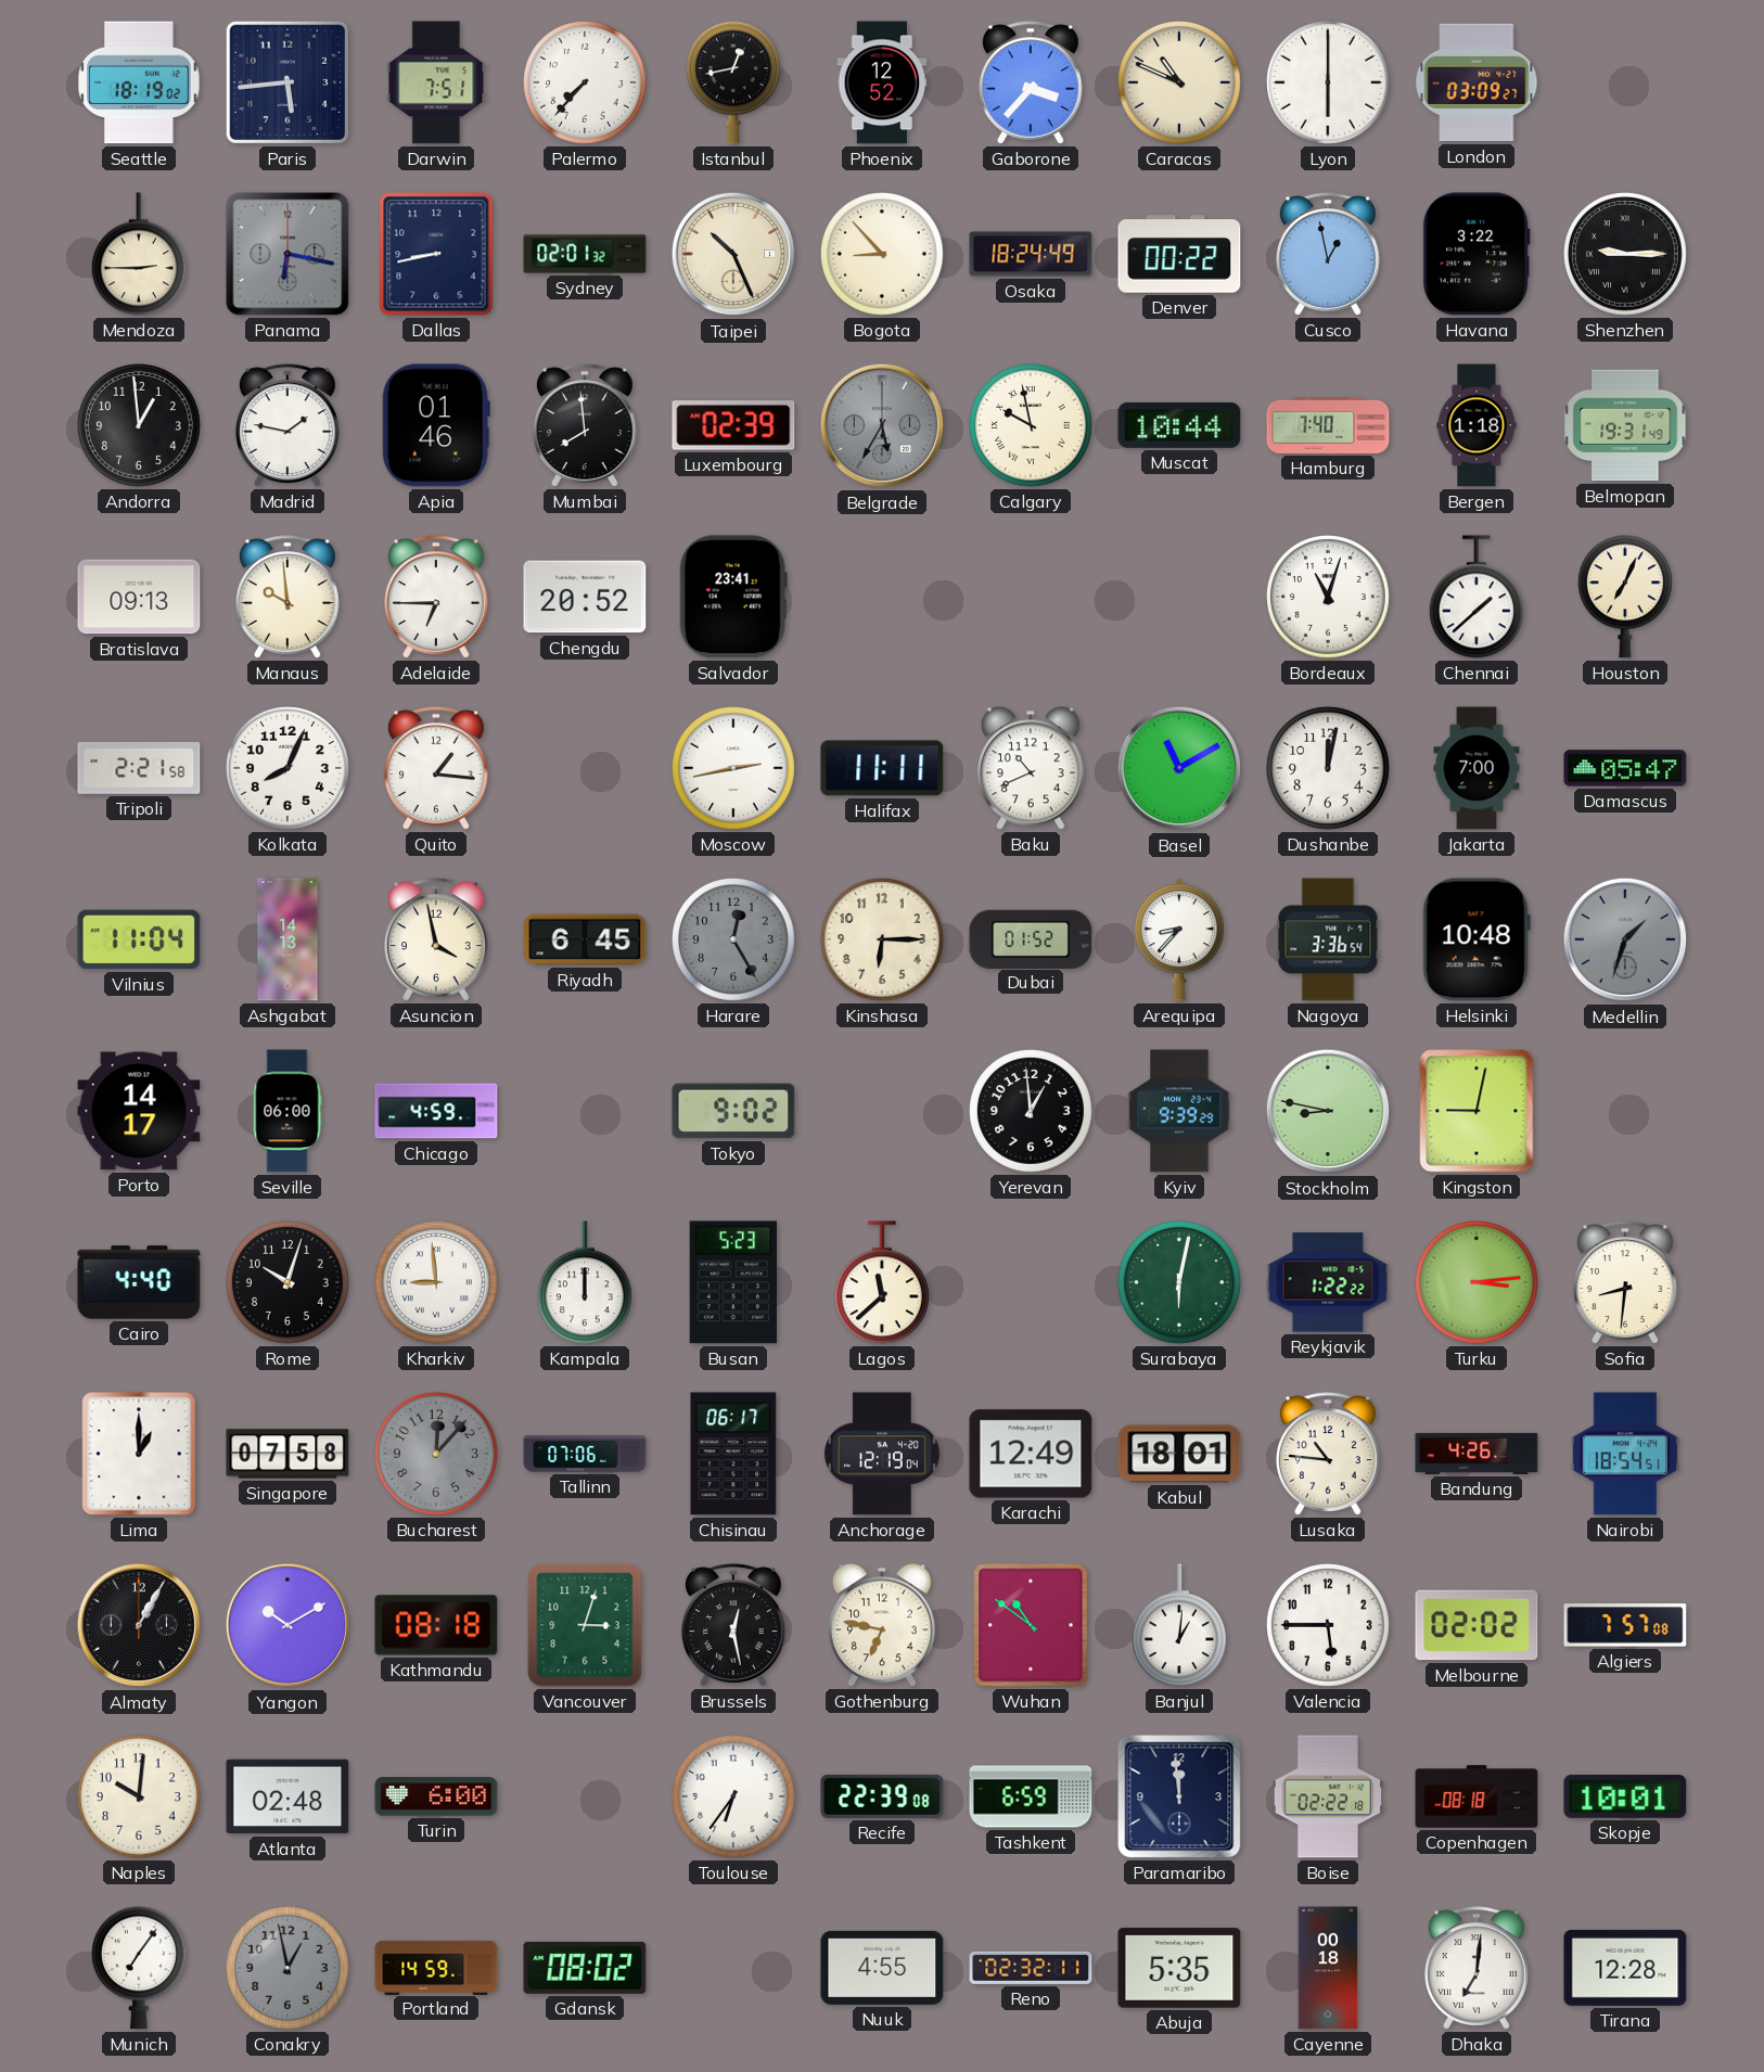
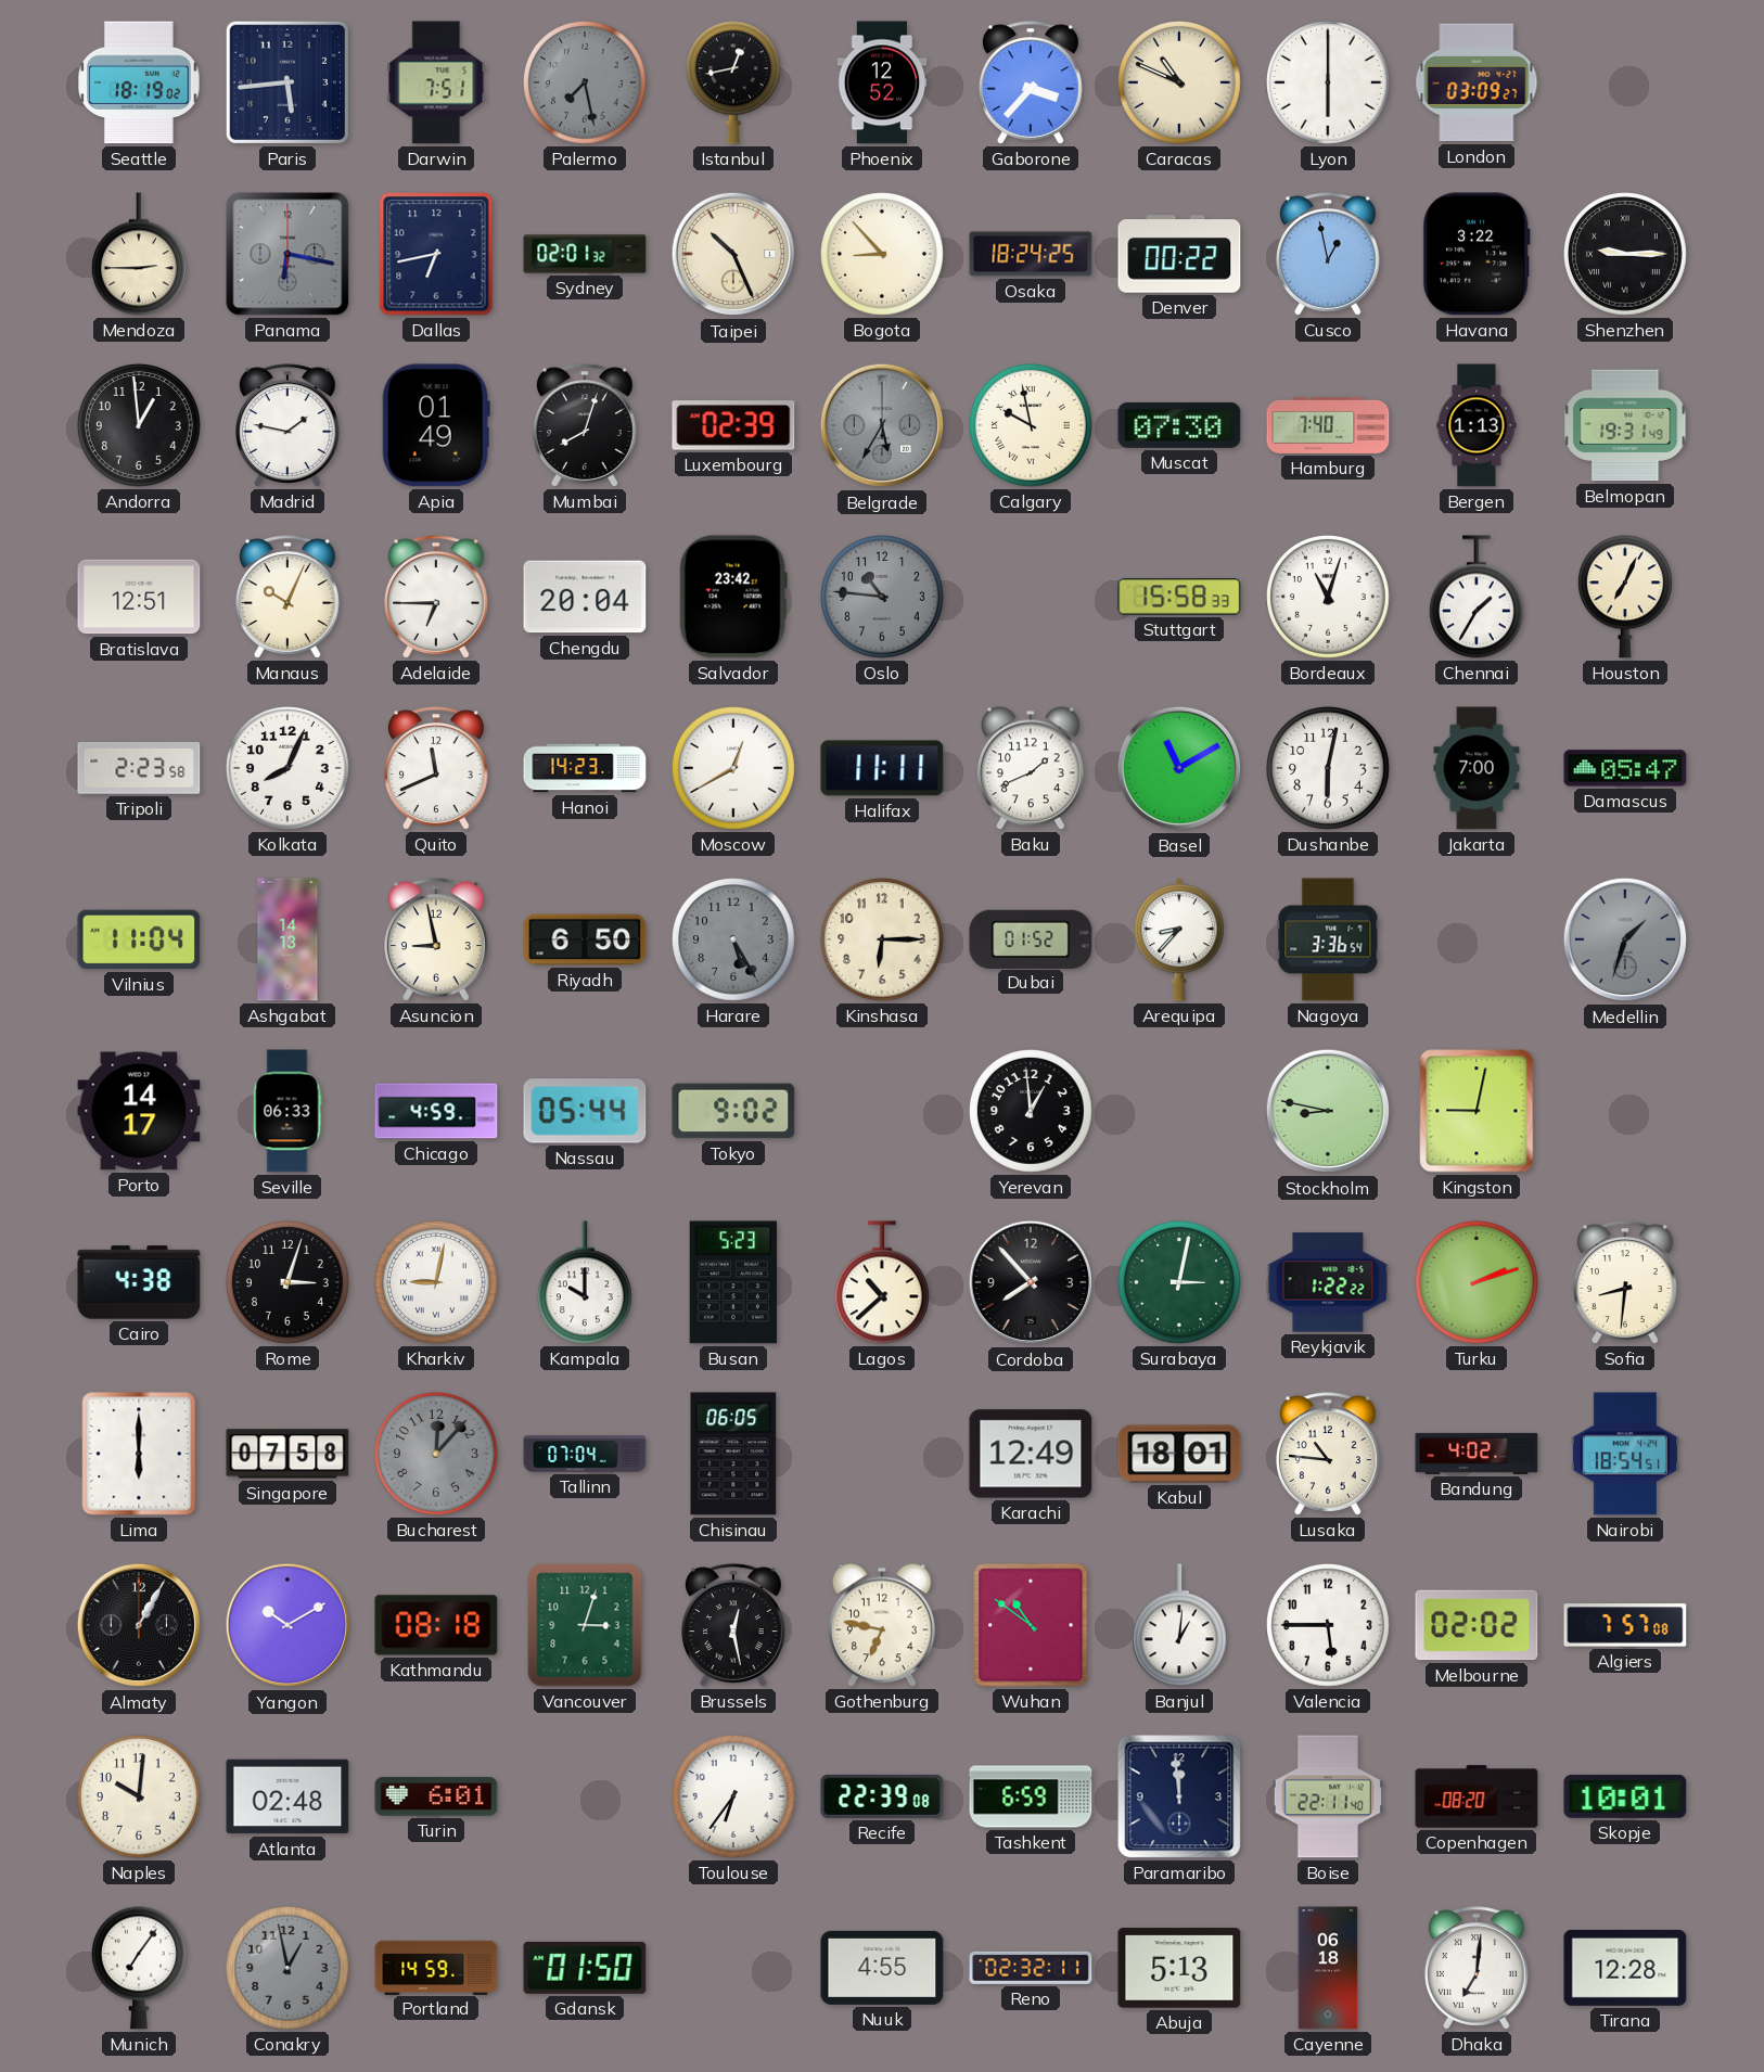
Palermo: 7:37 -> 7:28 (586, 84)
Palermo dial: white -> grey (586, 84)
Dallas: 8:43 -> 6:43 (436, 254)
Osaka: 18:24:49 -> 18:24:25 (1031, 254)
Apia: 01:46 -> 01:49 (436, 425)
Mumbai: 7:59 -> 8:03 (586, 425)
Muscat: 10:44 -> 07:30 (1179, 425)
Bergen: 1:18 -> 1:13 (1477, 425)
Bratislava: 09:13 -> 12:51 (139, 597)
Manaus: 9:59 -> 10:04 (289, 597)
Chengdu: 20:52 -> 20:04 (585, 597)
Salvador: 23:41 -> 23:42 (733, 597)
Oslo: none -> 10:46 (883, 598)
Stuttgart: none -> 15:58 (1179, 597)
Chennai: 1:38 -> 1:35 (1477, 597)
Tripoli: 2:21 -> 2:23 (139, 768)
Quito: 1:16 -> 11:41 (437, 768)
Hanoi: none -> 14:23 (585, 768)
Moscow: 2:43 -> 12:40 (734, 769)
Baku: 10:41 -> 1:41 (1031, 768)
Dushanbe: 12:02 -> 6:02 (1329, 769)
Asuncion: 3:58 -> 8:58 (437, 939)
Riyadh: 6:45 -> 6:50 (585, 939)
Harare: 12:25 -> 5:25 (734, 941)
Helsinki: 10:48 -> none (1477, 939)
Seville: 06:00 -> 06:33 (287, 1111)
Nassau: none -> 05:44 (585, 1111)
Kyiv: 9:39 -> none (1179, 1111)
Cairo: 4:40 -> 4:38 (139, 1282)
Rome: 10:03 -> 3:03 (289, 1283)
Kharkiv: 8:59 -> 9:02 (437, 1283)
Kampala: 12:00 -> 10:00 (585, 1282)
Lagos: 11:38 -> 10:38 (882, 1282)
Cordoba: none -> 7:53 (1031, 1282)
Surabaya: 6:02 -> 3:02 (1180, 1283)
Turku: 3:14 -> 2:12 (1478, 1283)
Lima: 1:00 -> 6:00 (139, 1454)
Tallinn: 07:06 -> 07:04 (585, 1454)
Chisinau: 06:17 -> 06:05 (733, 1454)
Anchorage: 12:19 -> none (882, 1454)
Bandung: 4:26 -> 4:02 (1477, 1454)
Turin: 6:00 -> 6:01 (436, 1796)
Boise: 02:22 -> 22:11 (1327, 1796)
Copenhagen: 08:18 -> 08:20 (1477, 1796)
Gdansk: 08:02 -> 01:50 (585, 1968)
Abuja: 5:35 -> 5:13 (1179, 1968)
Cayenne: 00:18 -> 06:18 (1328, 1968)
